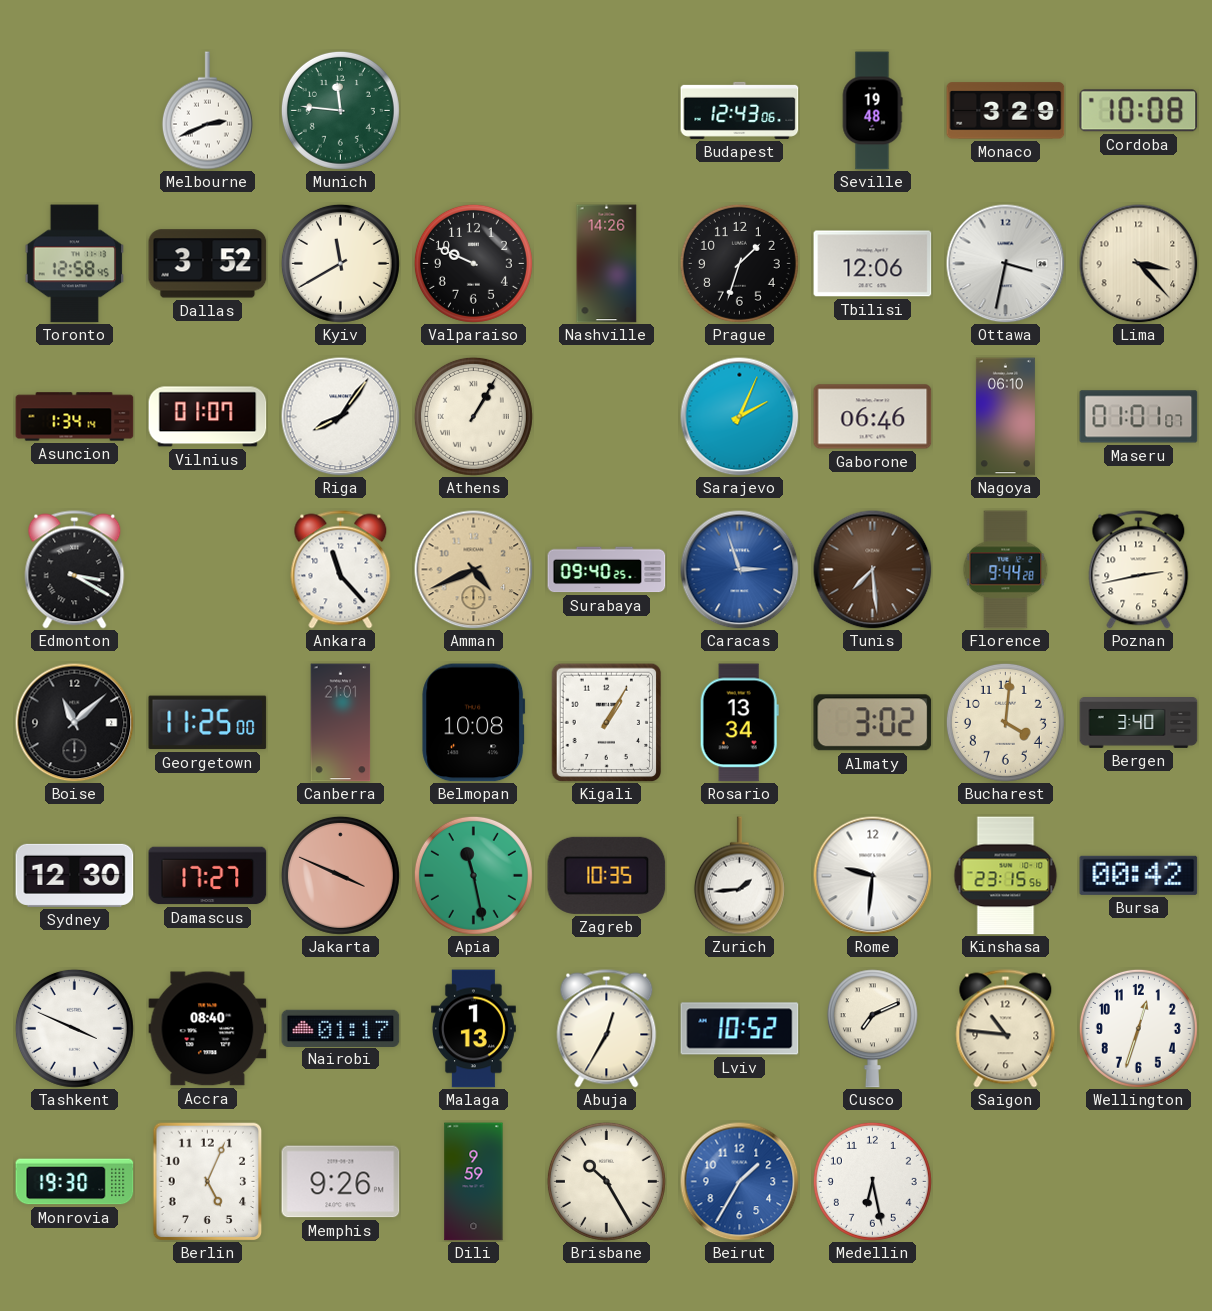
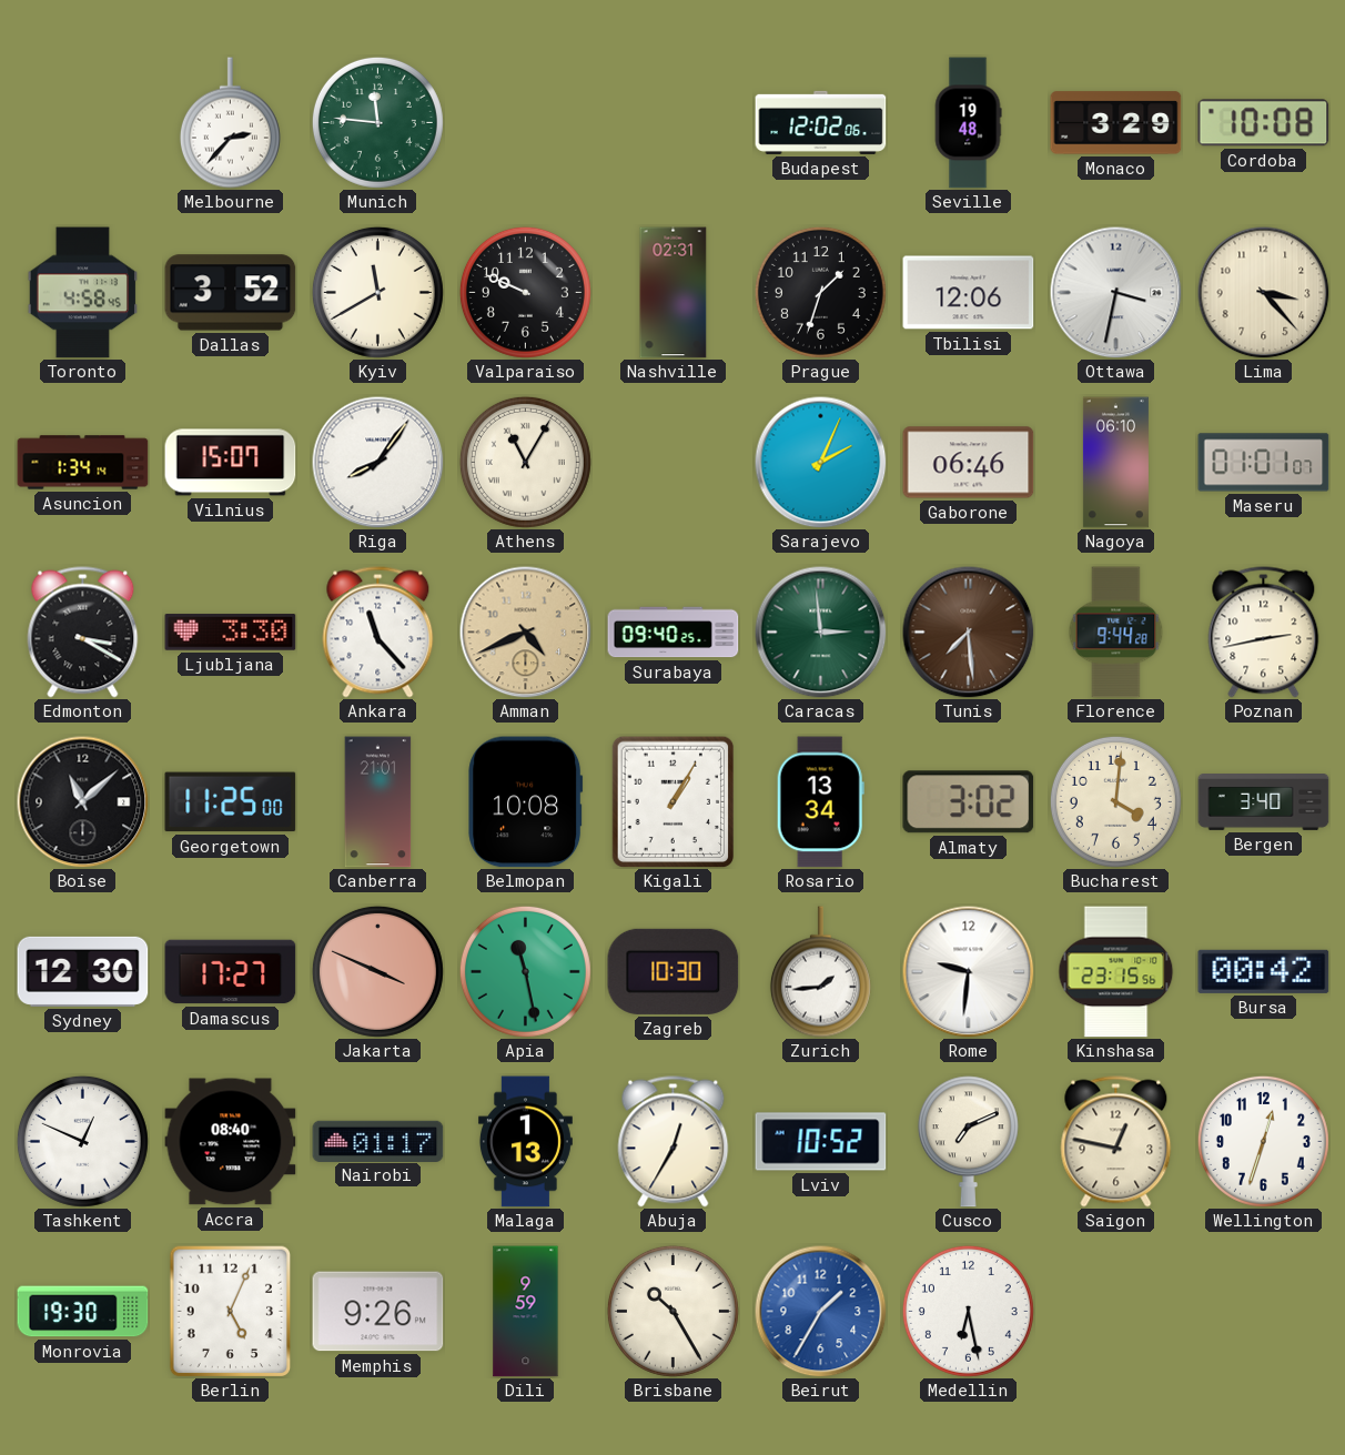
Melbourne: 2:41 -> 2:37 (230, 123)
Budapest: 12:43 -> 12:02 (821, 122)
Toronto: 12:58 -> 4:58 (83, 293)
Nashville: 14:26 -> 02:31 (674, 293)
Vilnius: 01:07 -> 15:07 (231, 463)
Athens: 1:05 -> 11:05 (525, 462)
Ljubljana: none -> 3:30 (231, 633)
Caracas: 2:57 -> 2:59 (821, 633)
Caracas dial: blue -> green (821, 633)
Zagreb: 10:35 -> 10:30 (674, 971)
Tashkent: 3:49 -> 12:49 (82, 1141)
Saigon: 10:46 -> 12:47 (1116, 1142)
